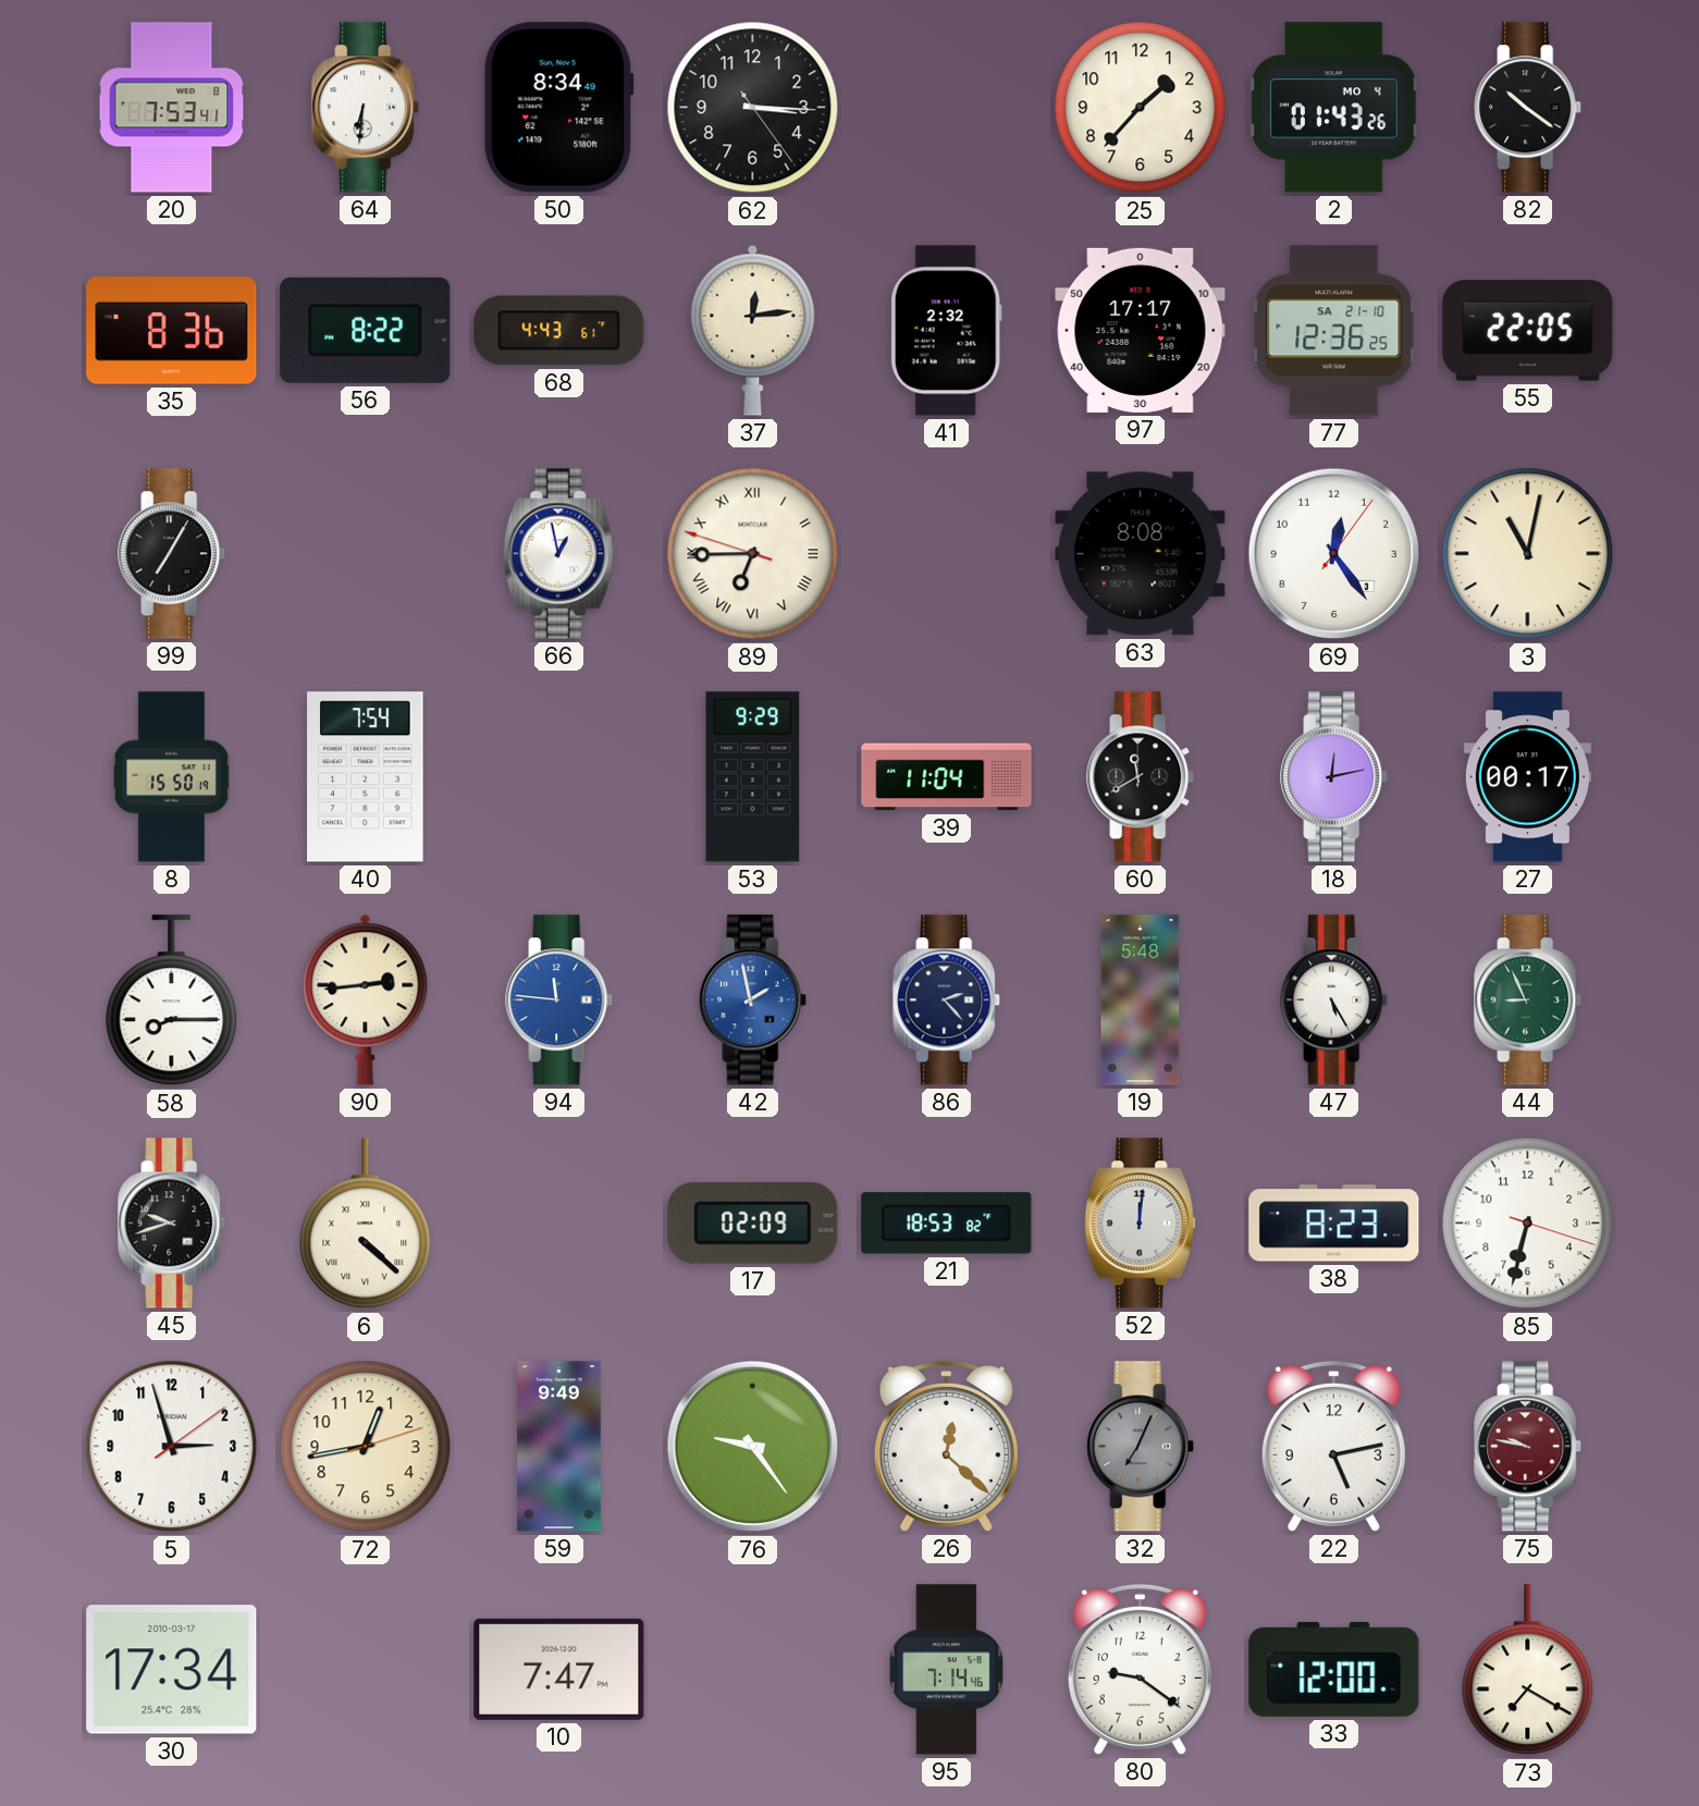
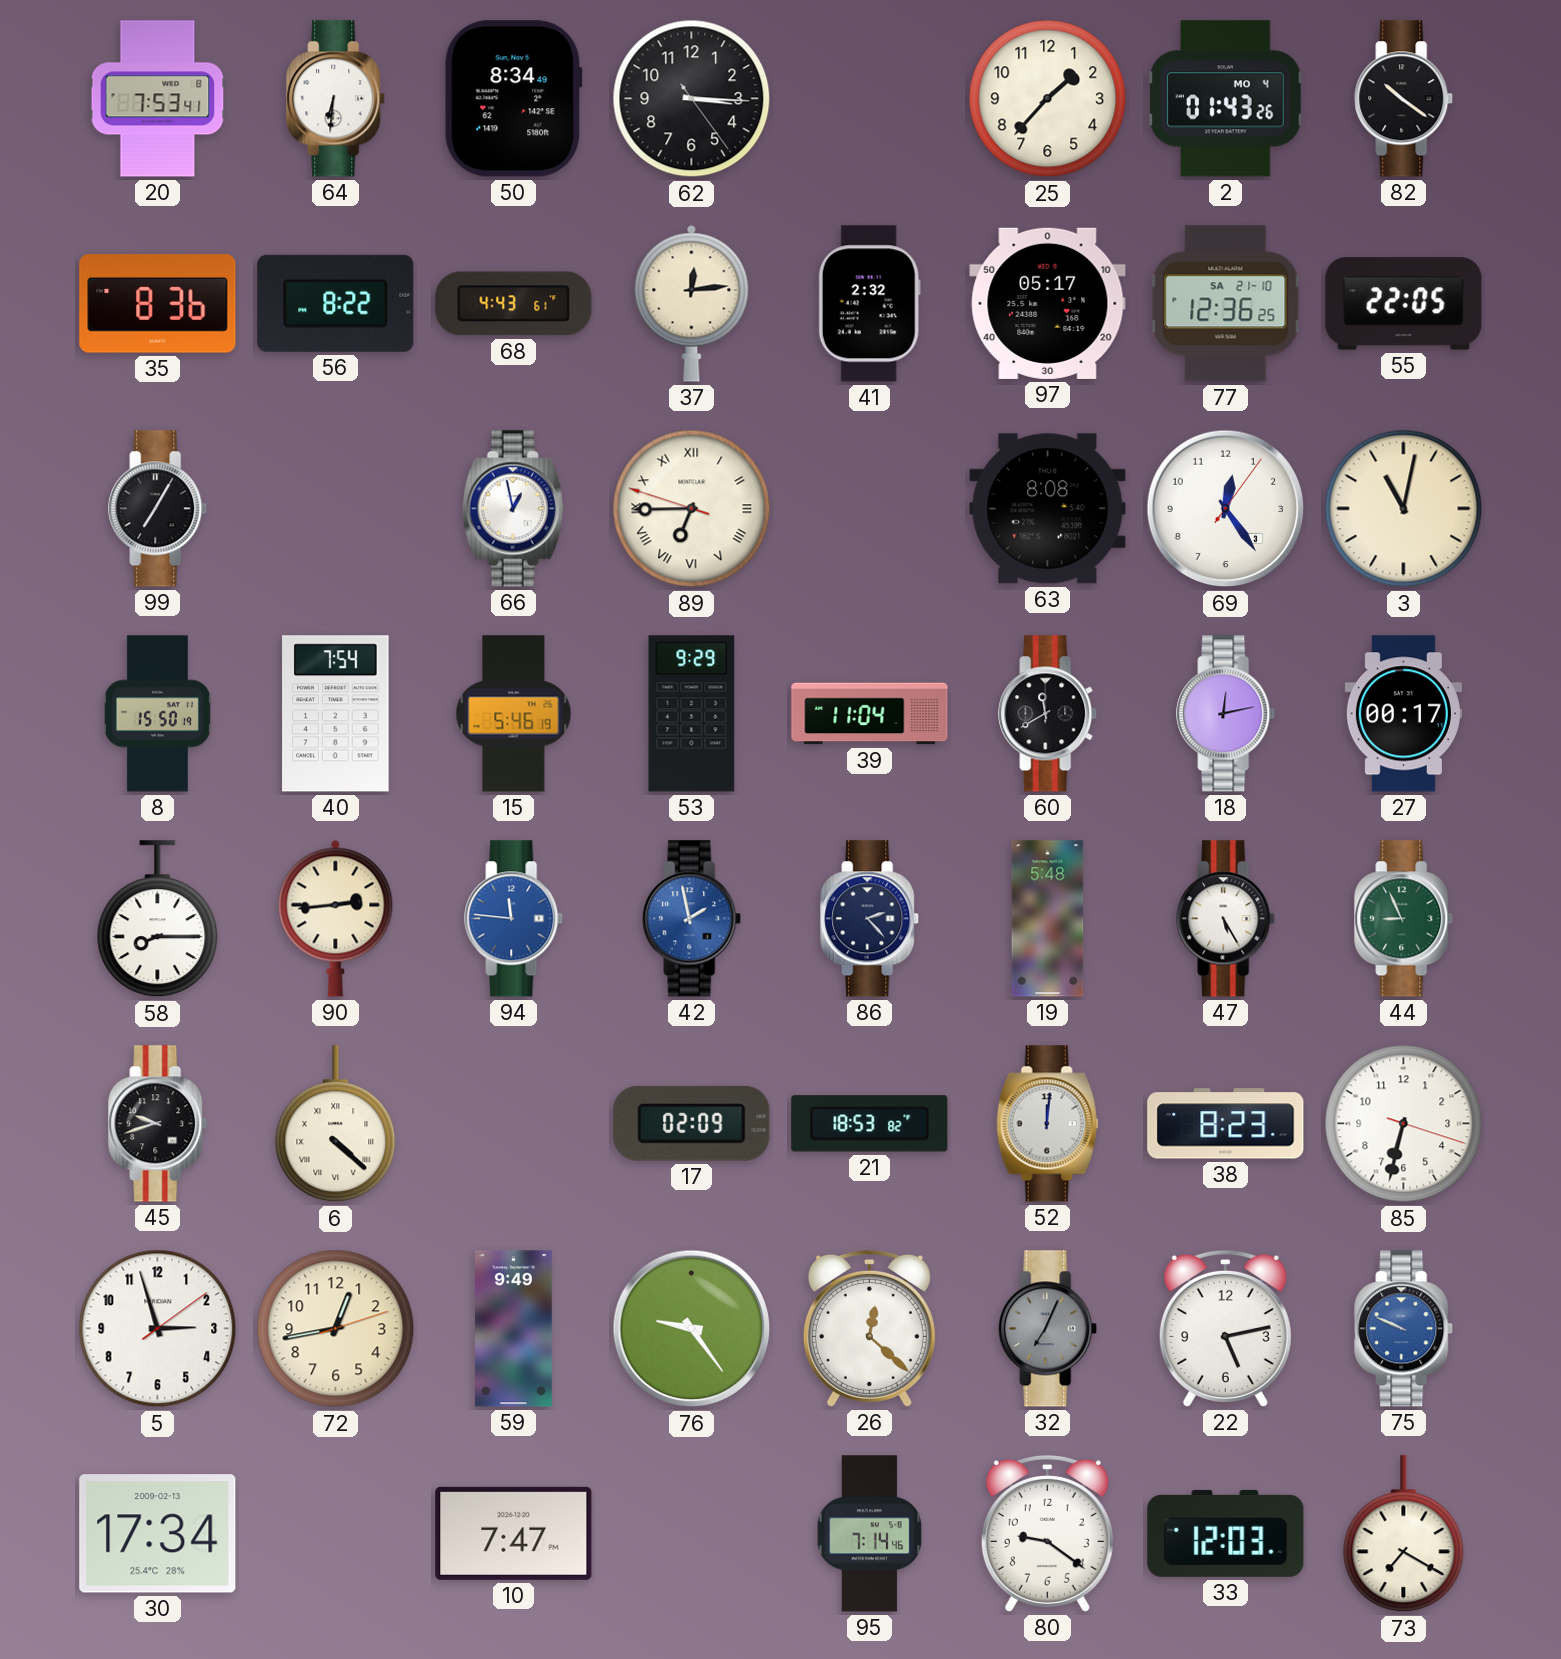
97: 17:17 -> 05:17 (1048, 303)
15: none -> 5:46 (514, 714)
75: 9:47 -> 9:49 (1404, 1329)
75 dial: burgundy -> blue (1404, 1329)
30 date: 2010-03-17 -> 2009-02-13 (158, 1534)
33: 12:00 -> 12:03 (1226, 1533)
